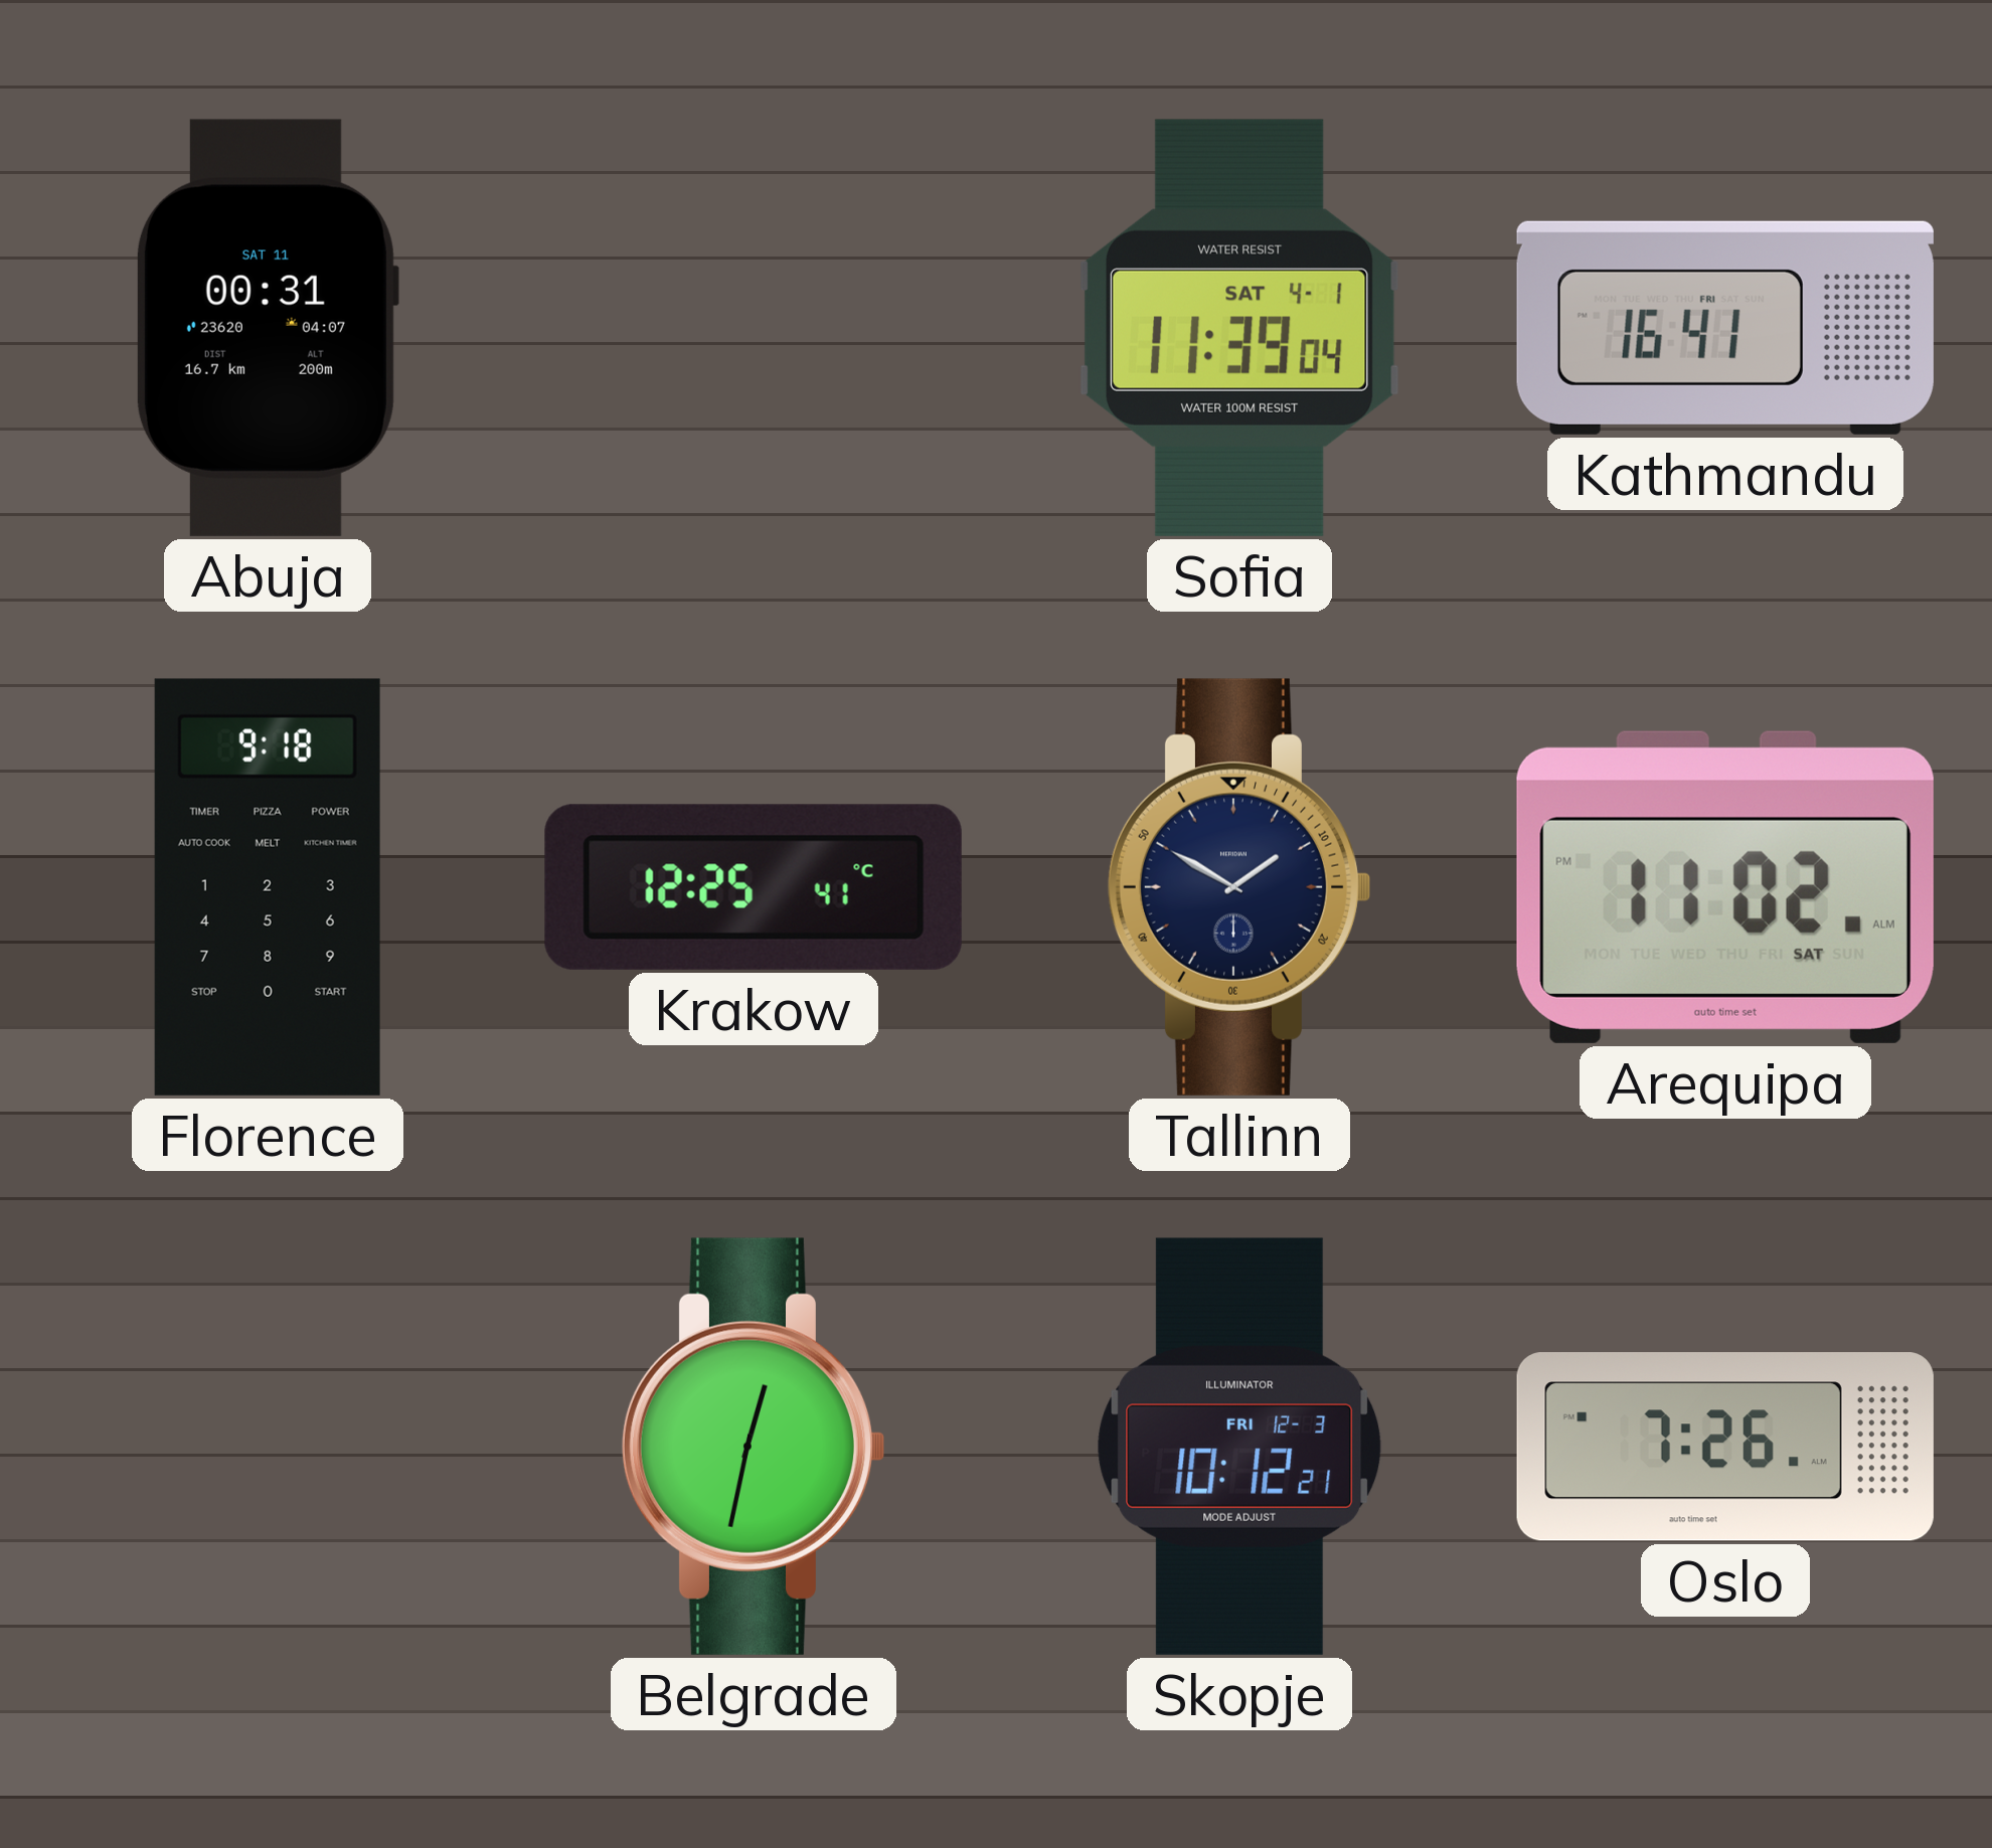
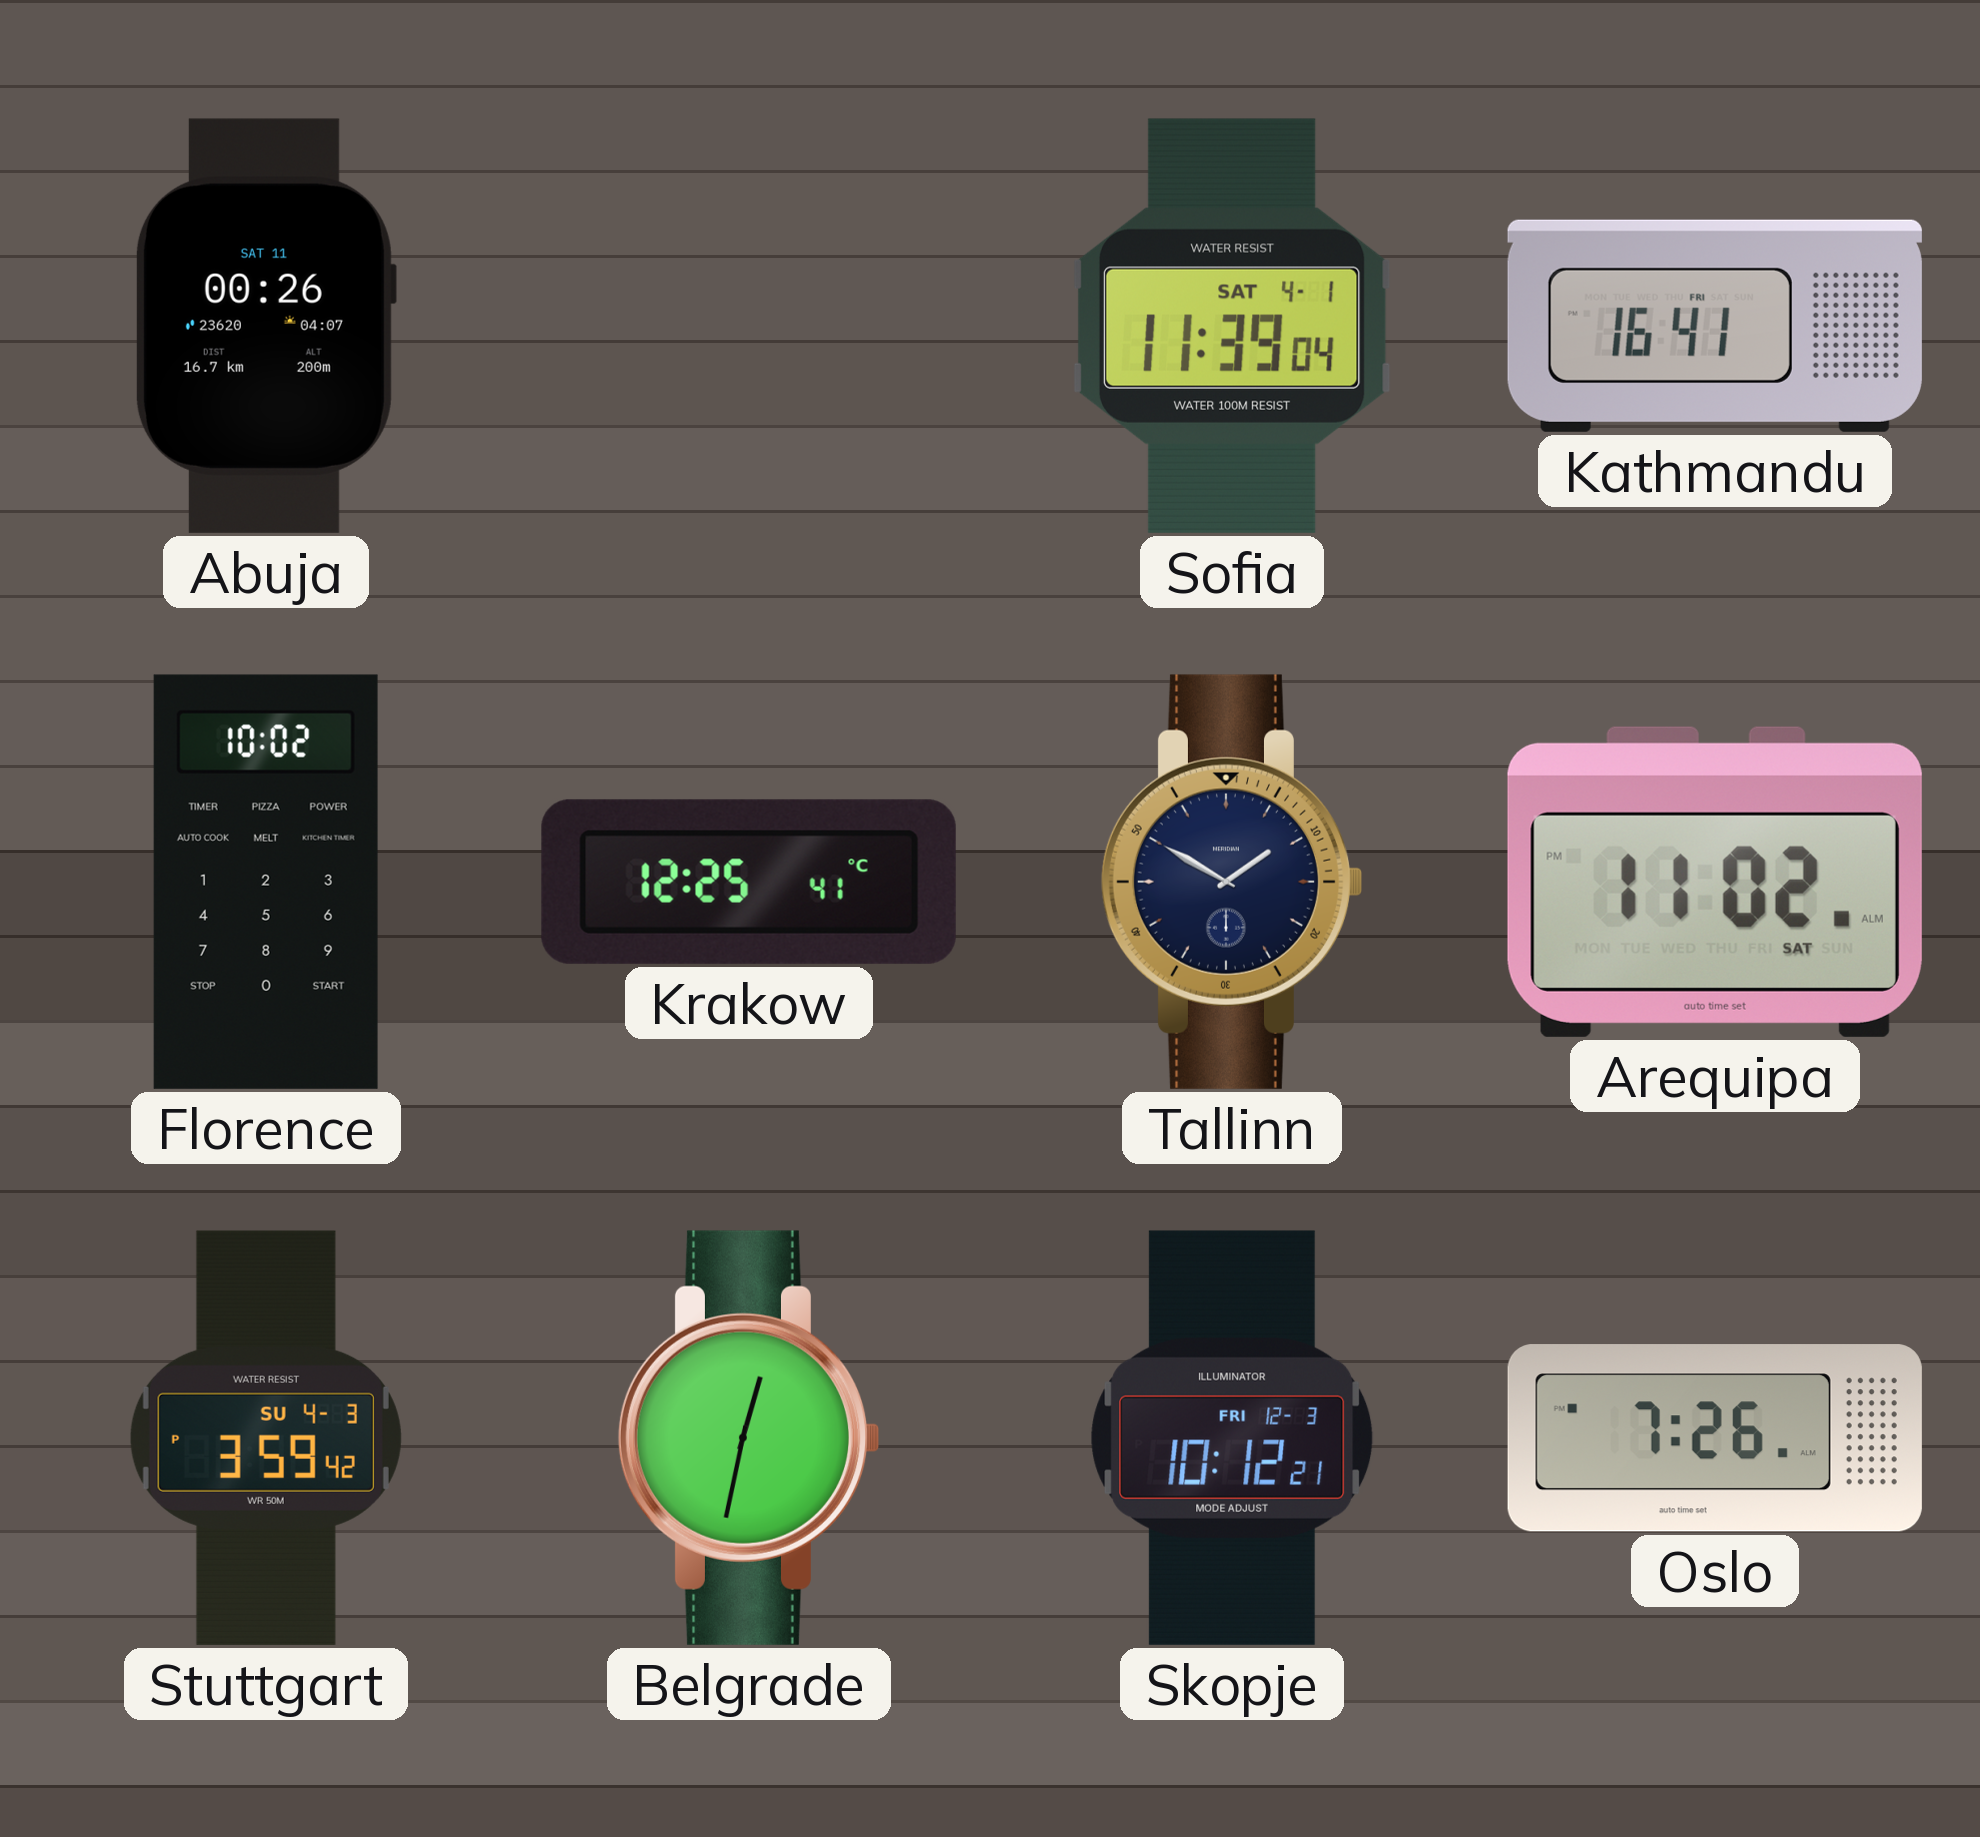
Abuja: 00:31 -> 00:26 (265, 326)
Florence: 9:18 -> 10:02 (266, 882)
Stuttgart: none -> 3:59 (266, 1438)
